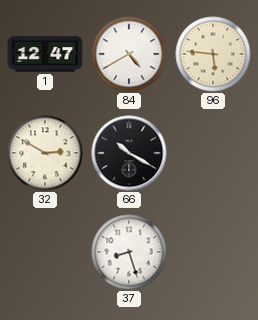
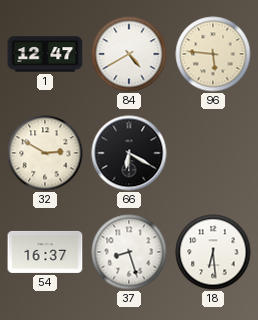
66: 10:20 -> 6:20 (129, 153)
54: none -> 16:37 (45, 252)
18: none -> 6:29 (213, 252)
